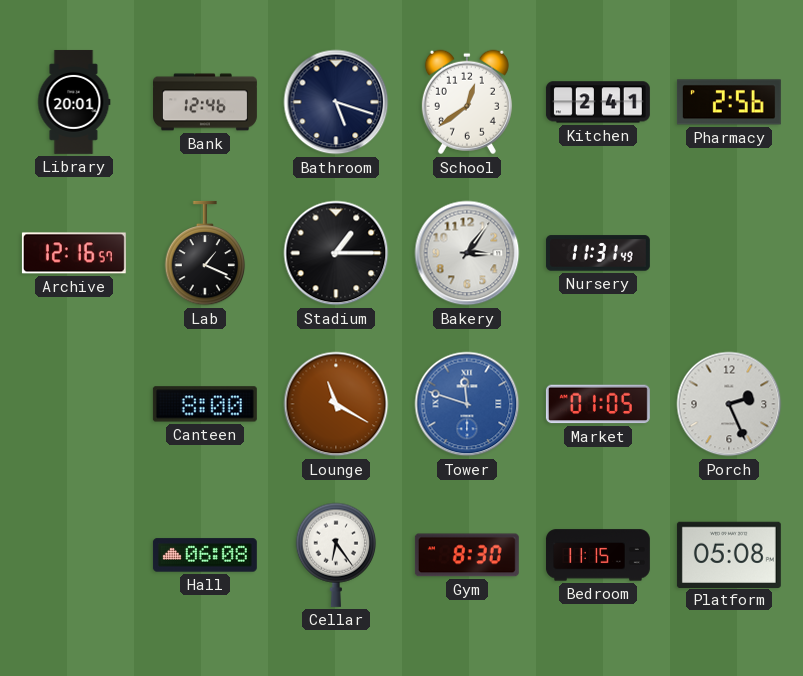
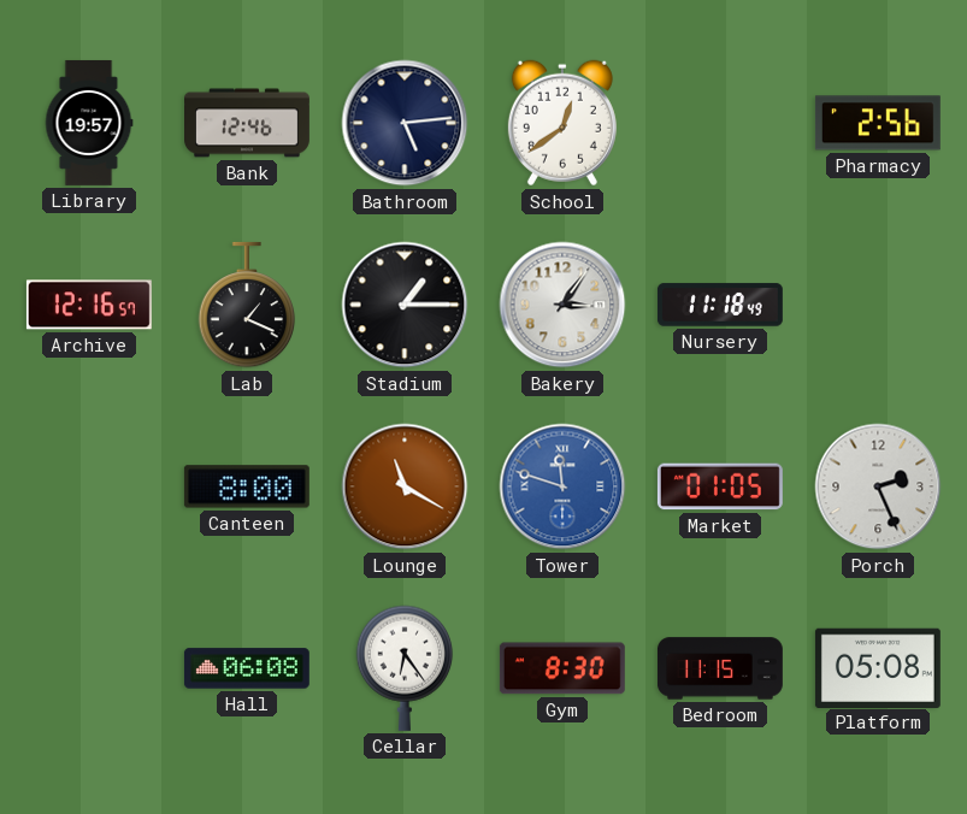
Library: 20:01 -> 19:57 (89, 123)
Bathroom: 5:18 -> 5:14 (405, 123)
Kitchen: 2:41 -> none (598, 102)
Nursery: 11:31 -> 11:18 (720, 305)
